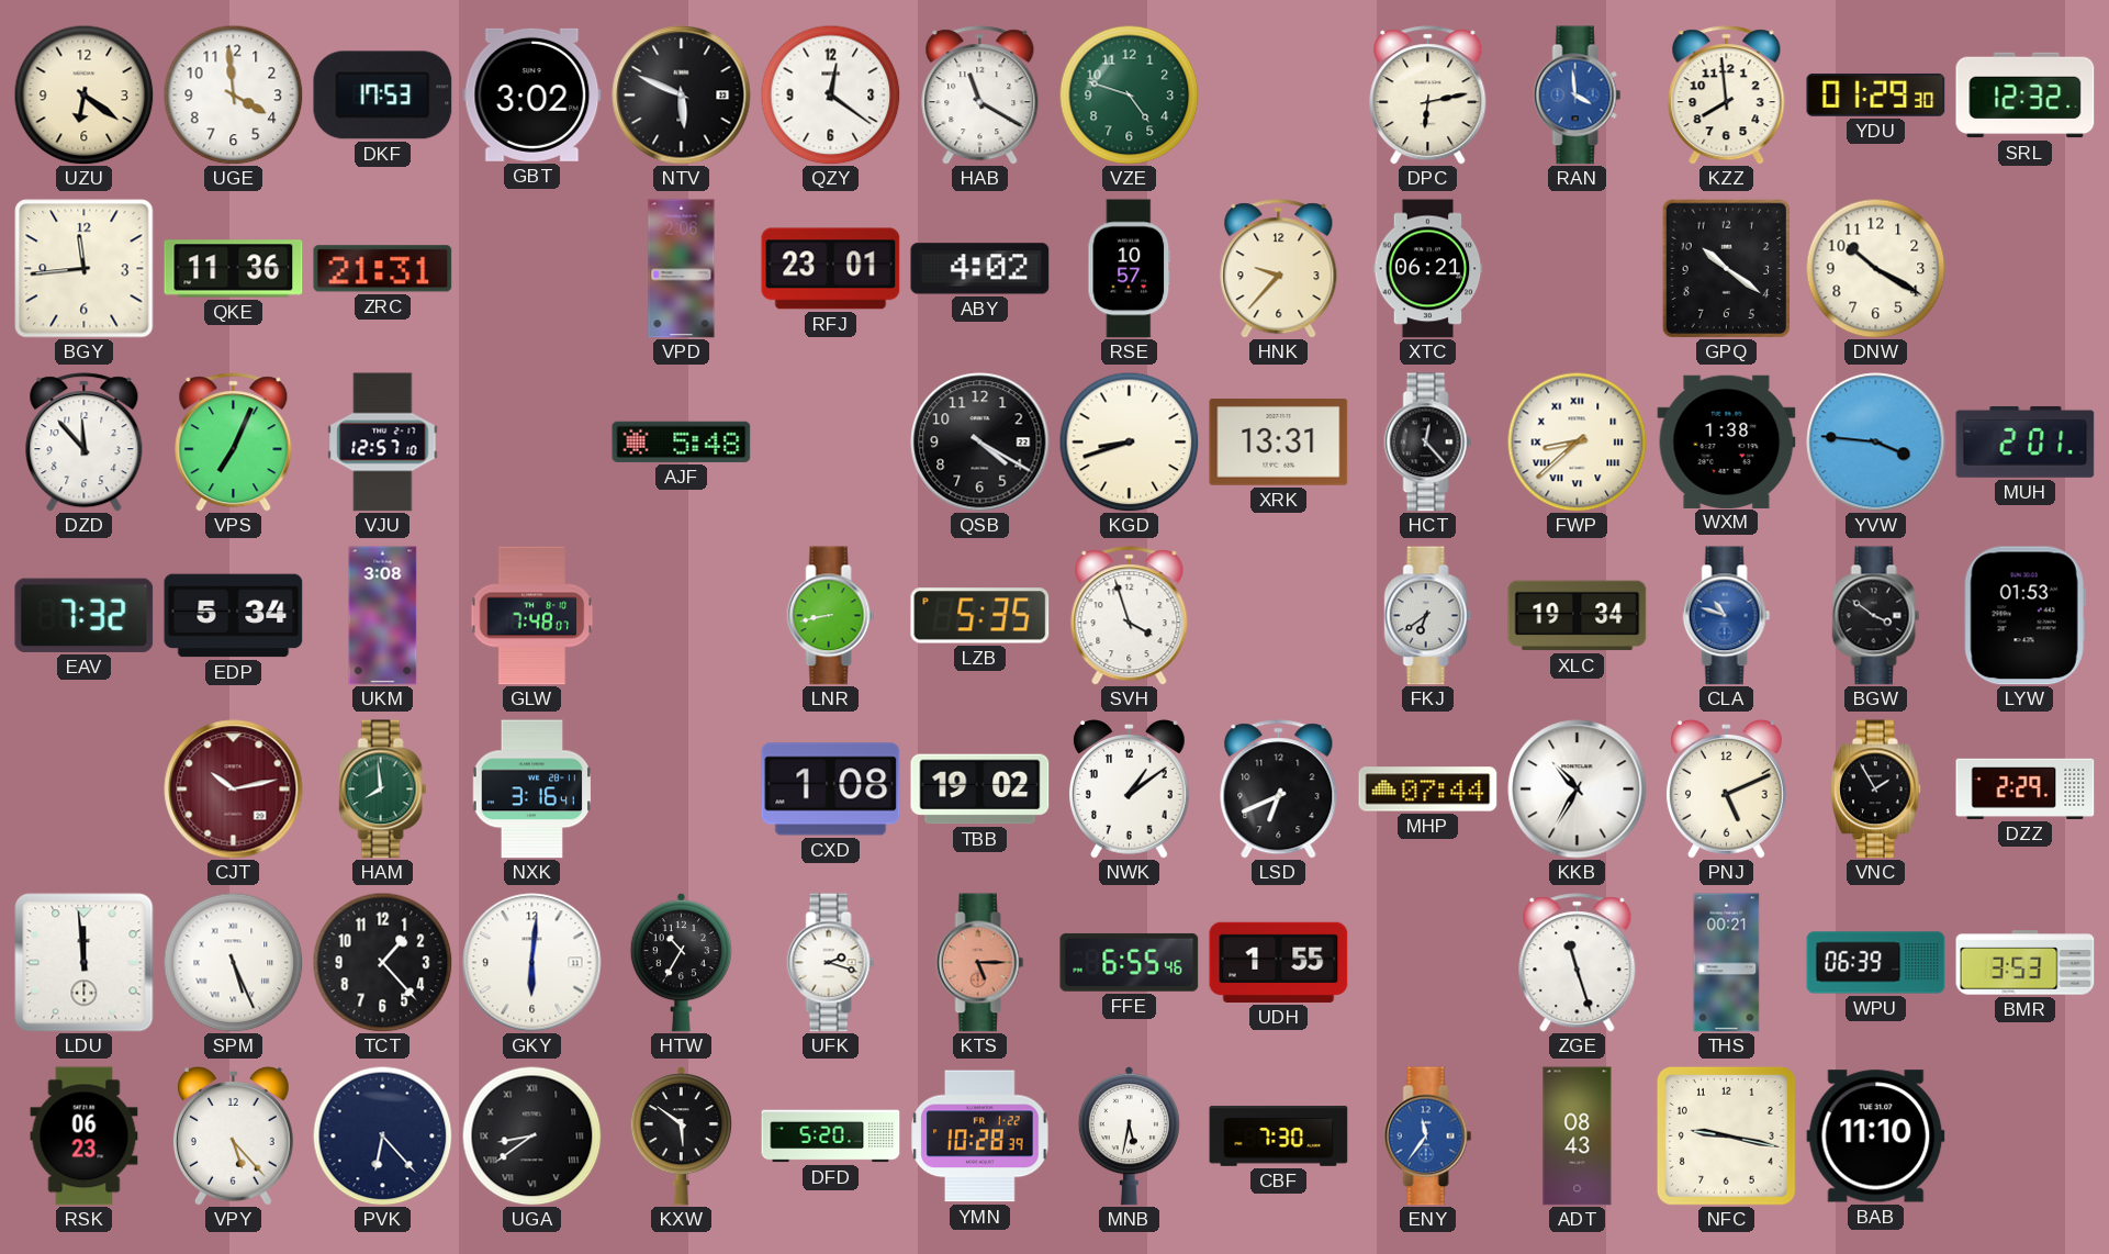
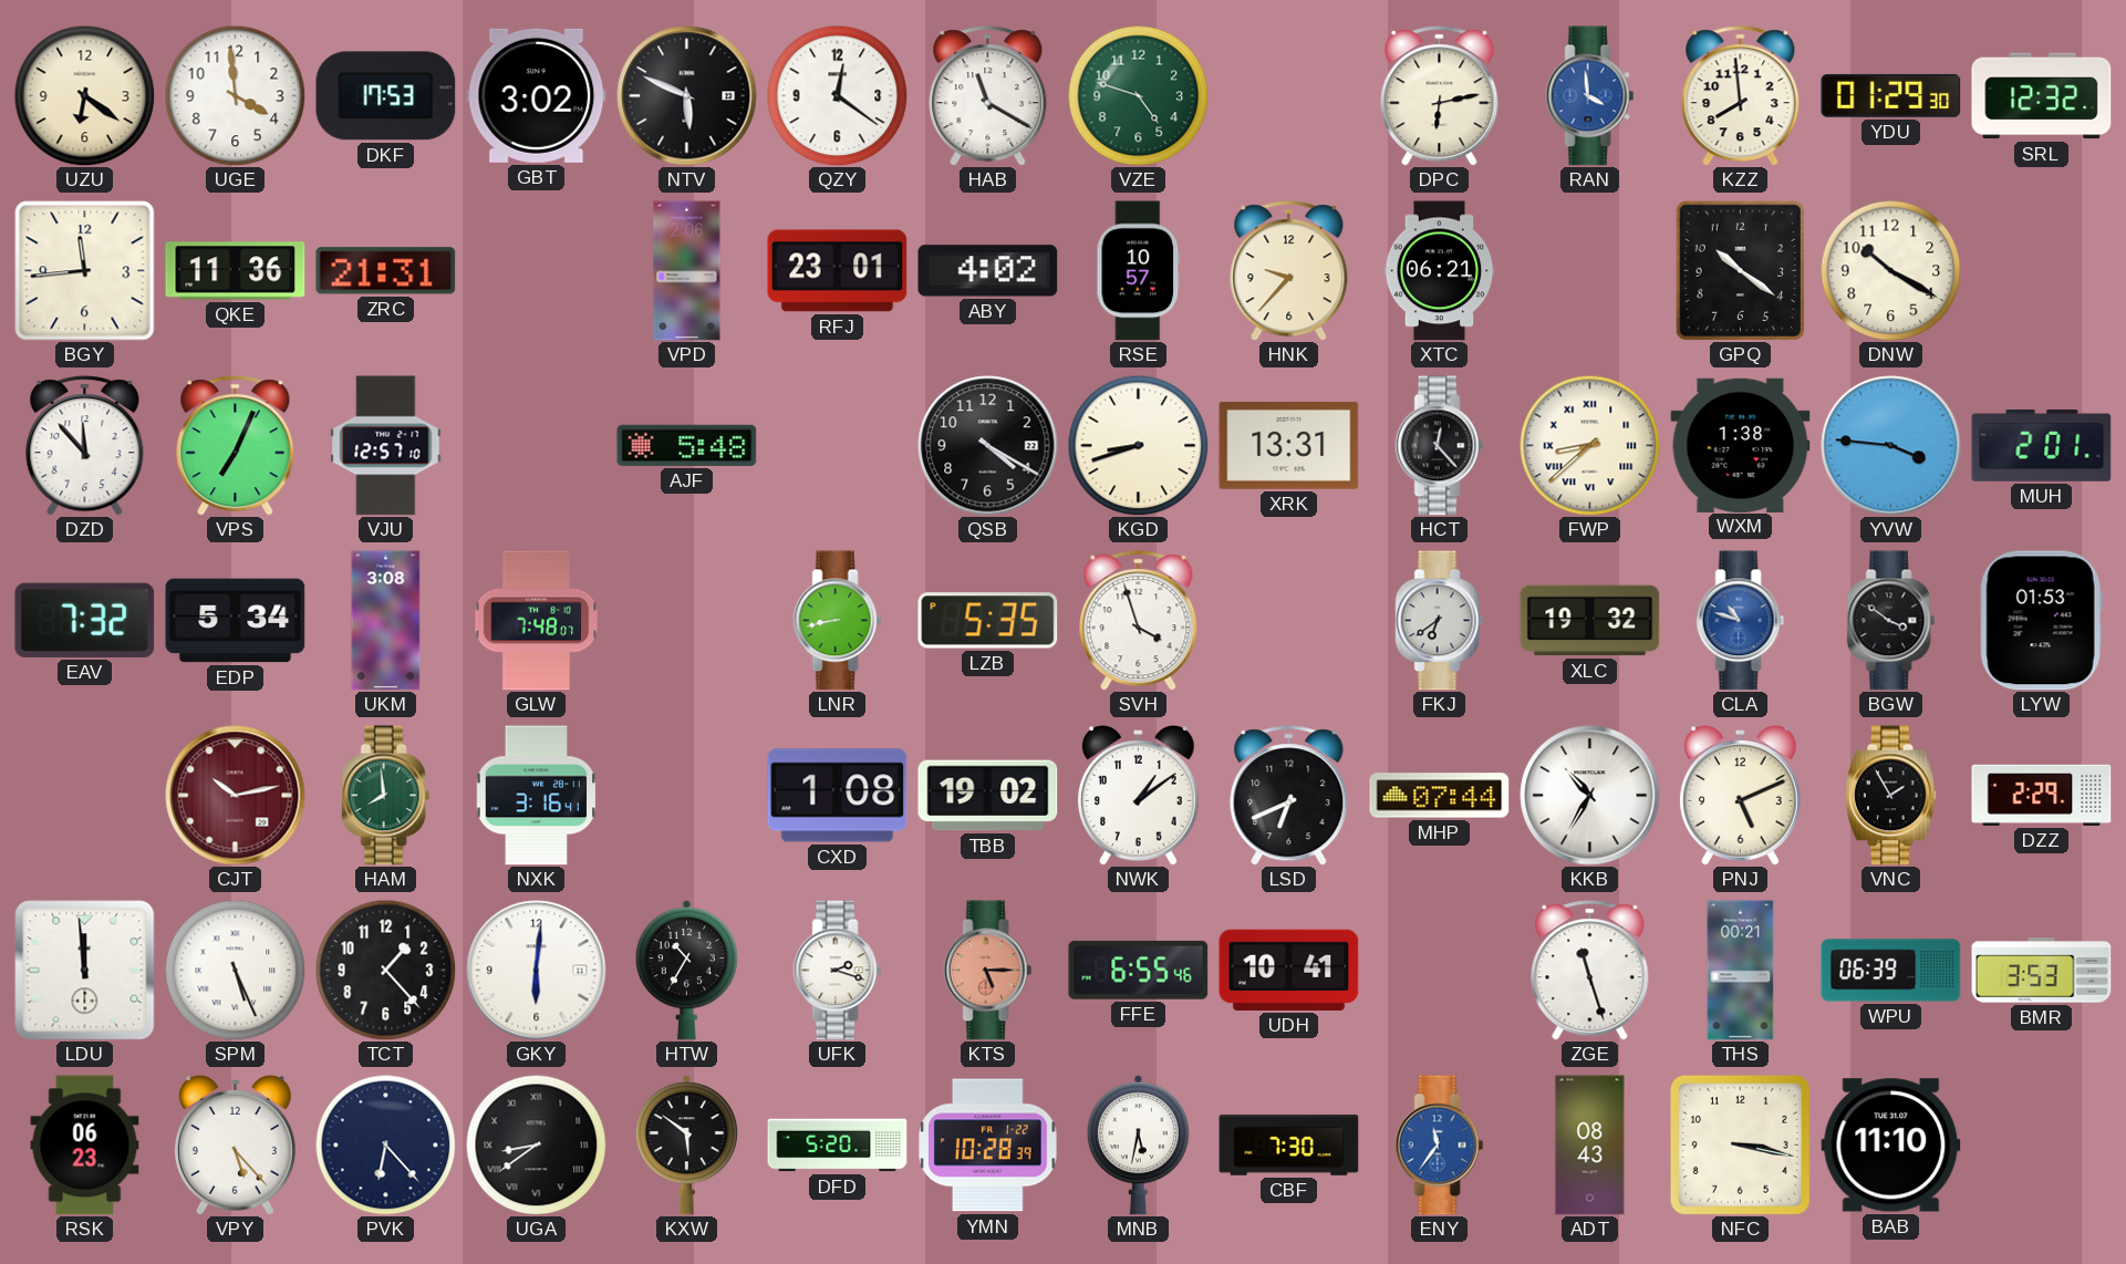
XLC: 19:34 -> 19:32 (1590, 621)
UDH: 1:55 -> 10:41 (1289, 970)
NFC: 9:17 -> 3:17 (1740, 1144)
